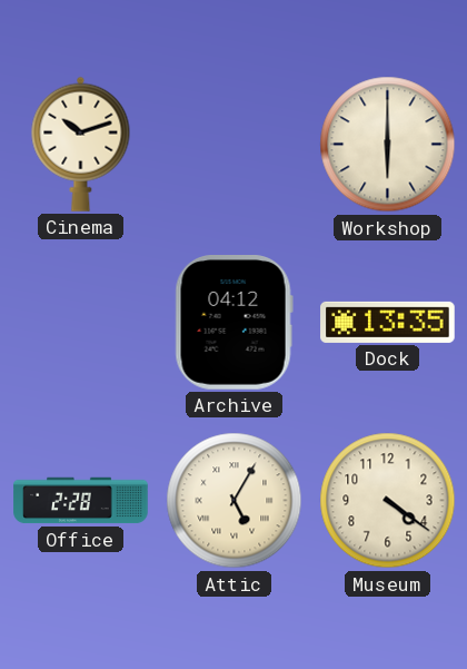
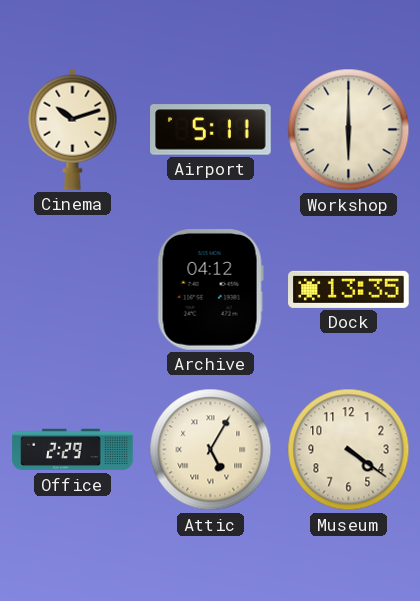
Airport: none -> 5:11 (211, 130)
Office: 2:28 -> 2:29 (73, 450)
